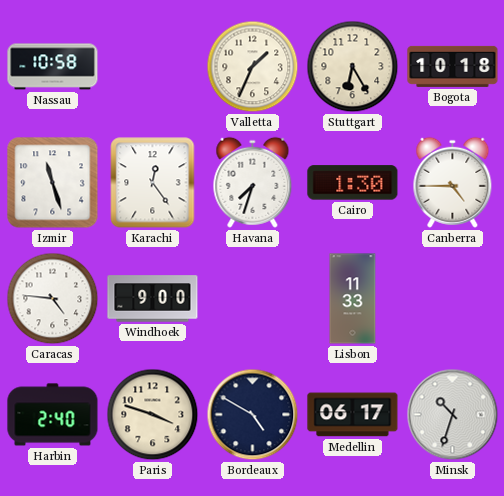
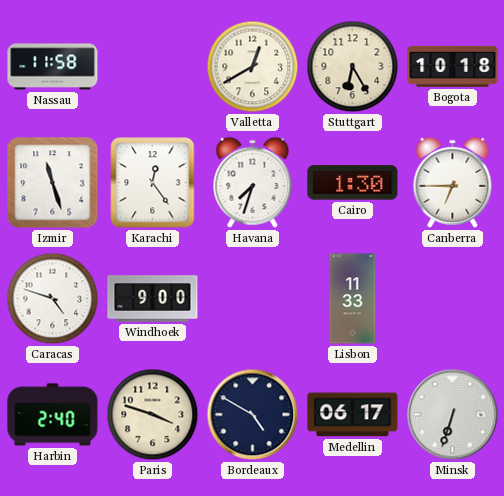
Nassau: 10:58 -> 11:58 (53, 67)
Valletta: 1:34 -> 12:40 (253, 67)
Canberra: 4:45 -> 6:45 (453, 182)
Caracas: 4:46 -> 4:48 (53, 299)
Minsk: 10:33 -> 6:33 (453, 415)
